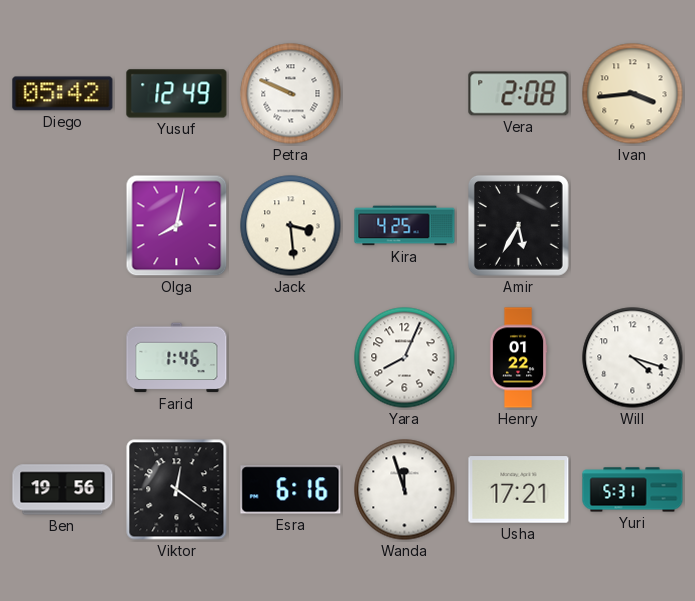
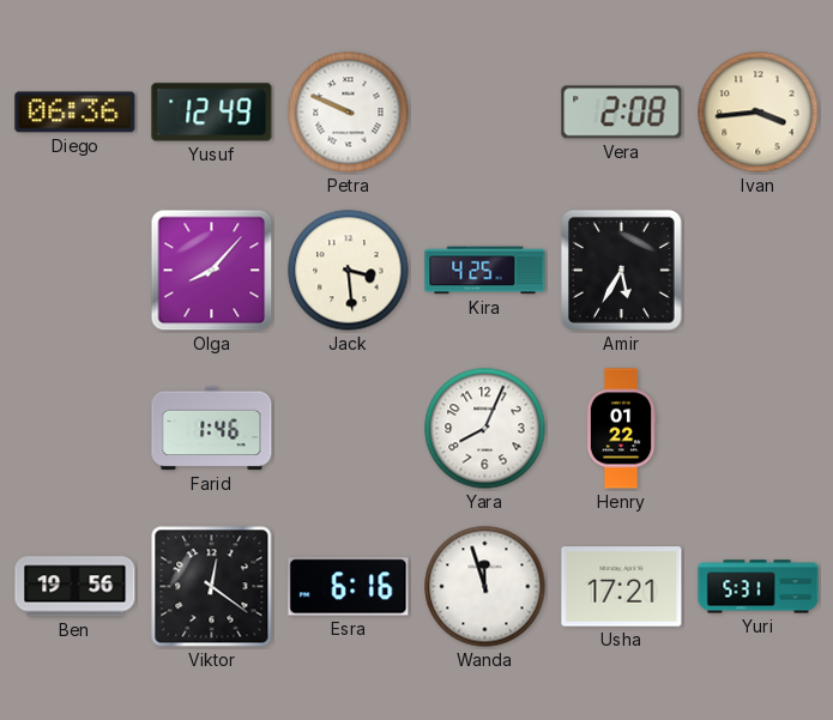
Diego: 05:42 -> 06:36 (76, 113)
Olga: 8:02 -> 8:07 (212, 271)
Will: 4:18 -> none (633, 358)
